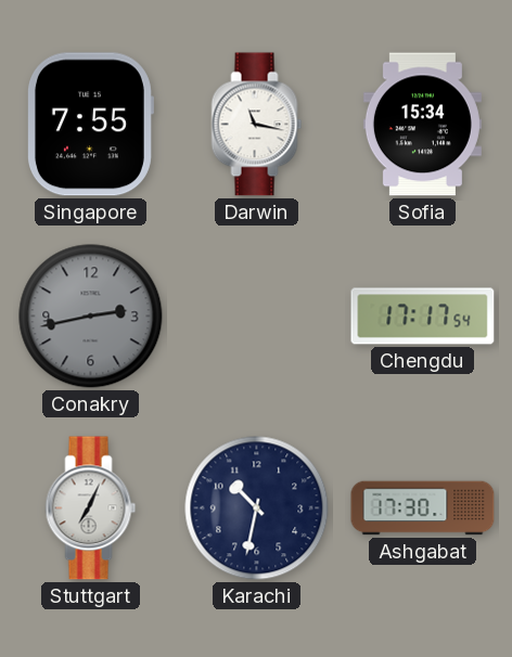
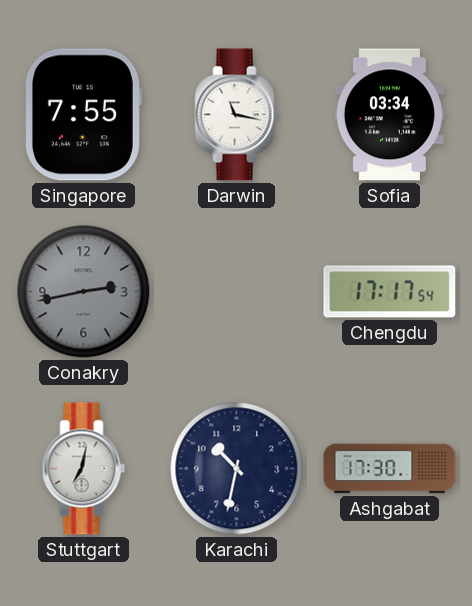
Sofia: 15:34 -> 03:34 (389, 115)
Stuttgart: 7:04 -> 7:02 (84, 469)
